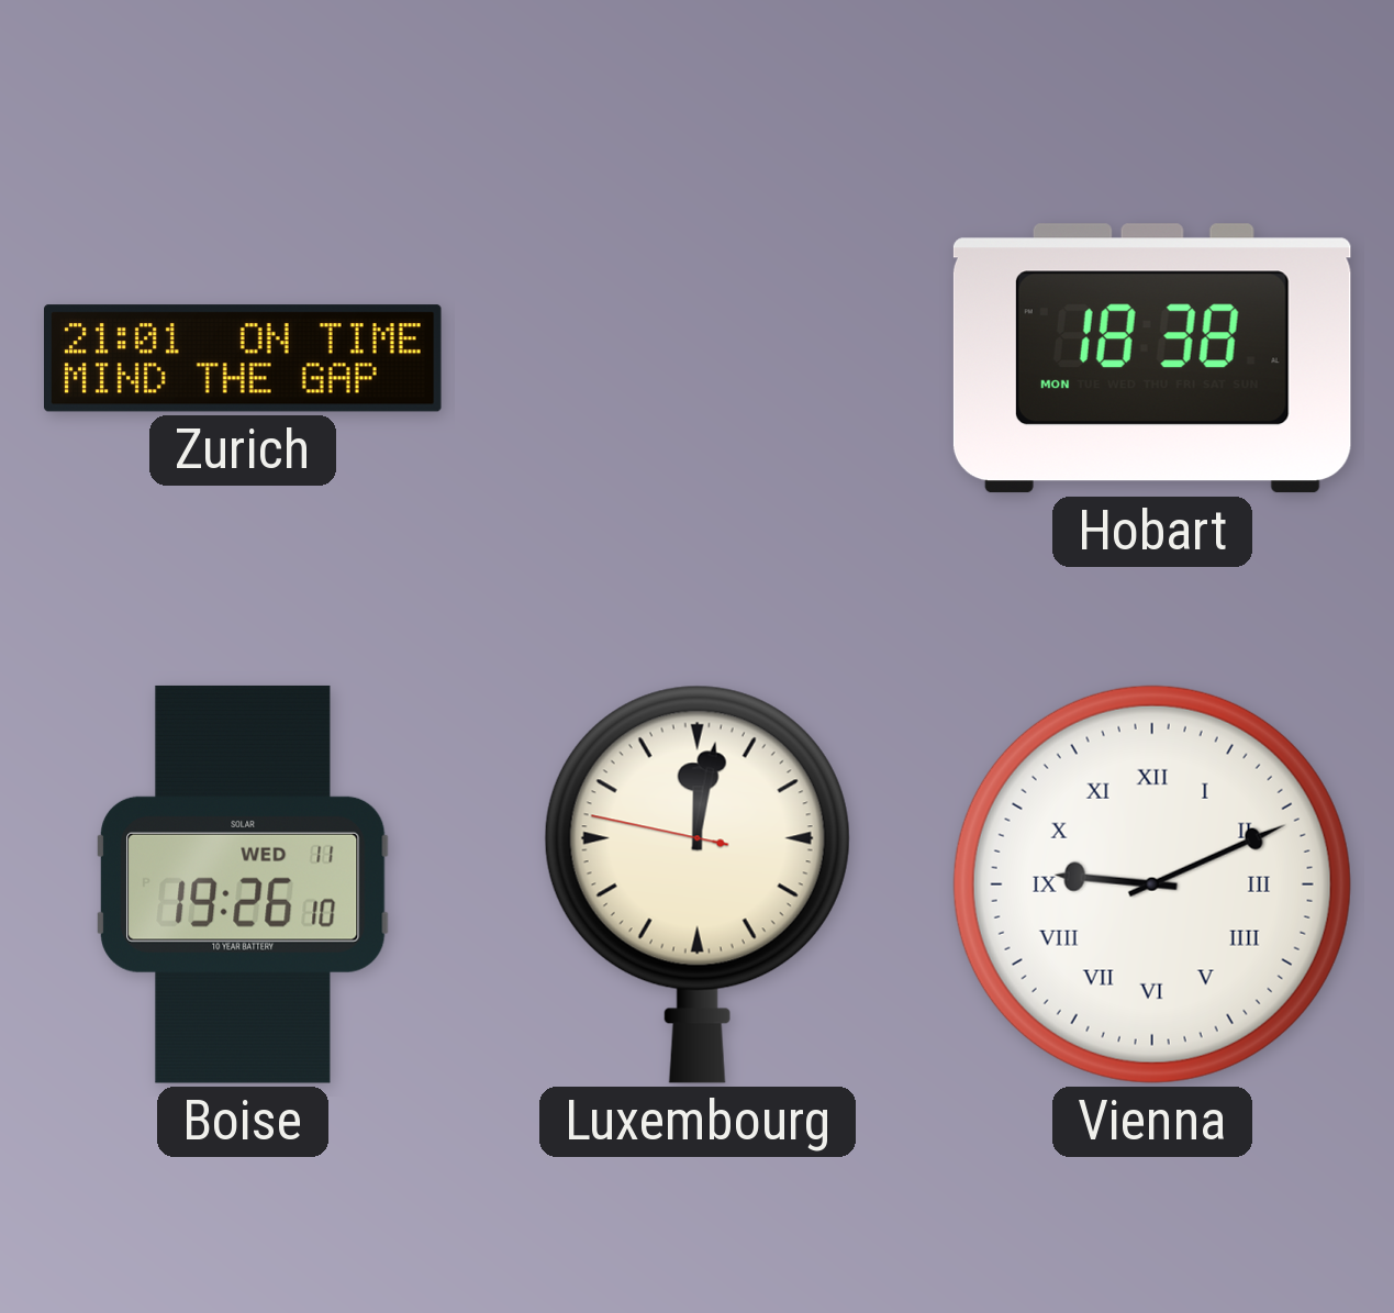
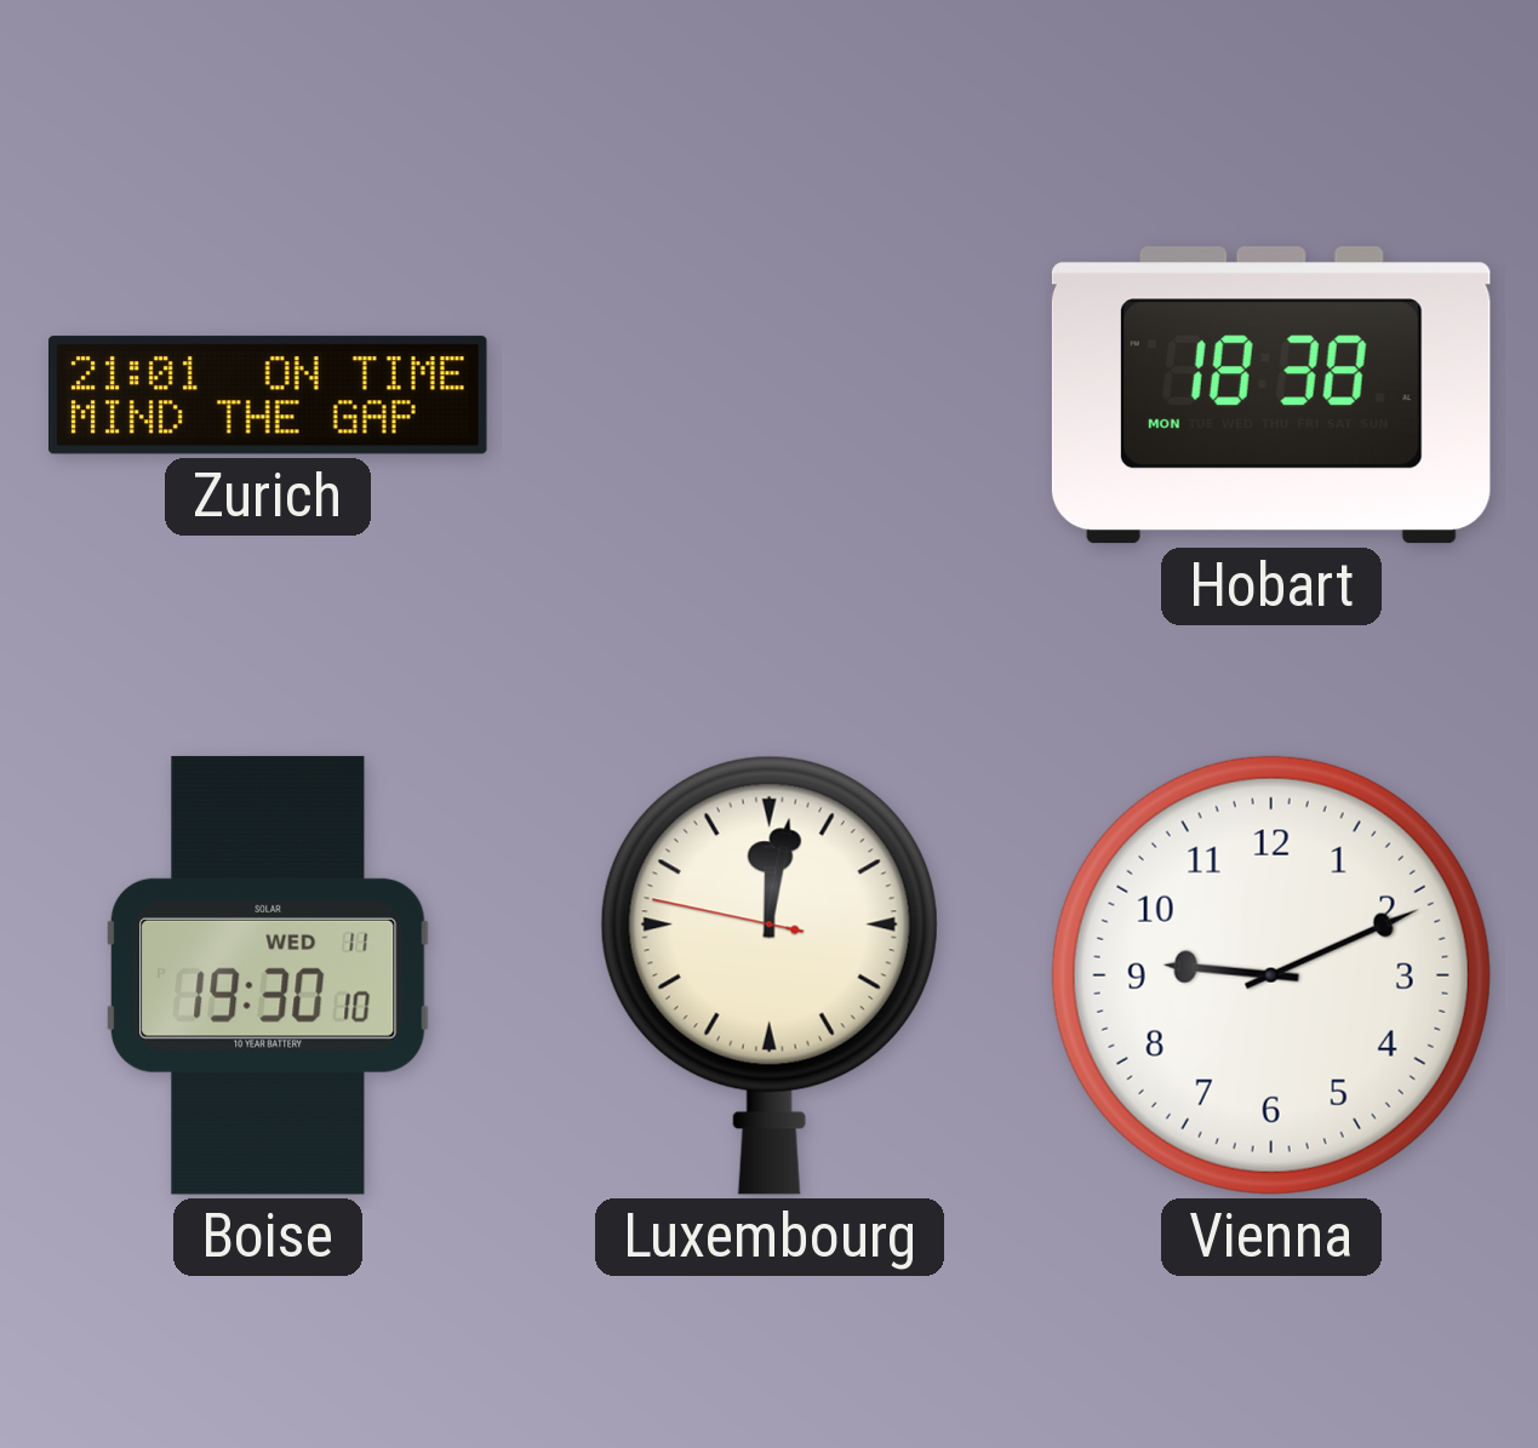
Boise: 19:26 -> 19:30 (269, 975)
Vienna numerals: Roman -> Arabic (1271, 975)
